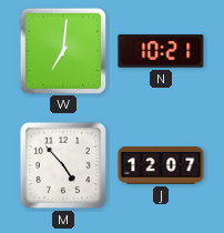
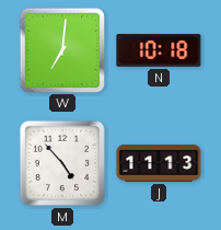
N: 10:21 -> 10:18 (159, 51)
J: 12:07 -> 11:13 (159, 163)
